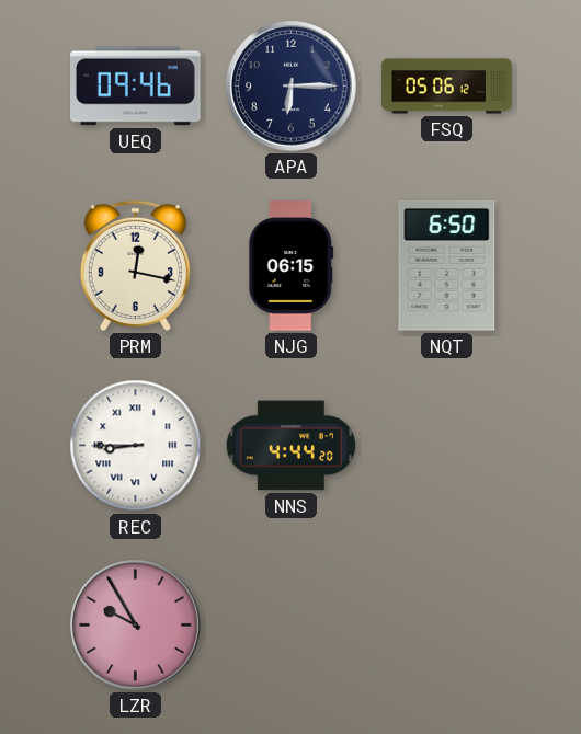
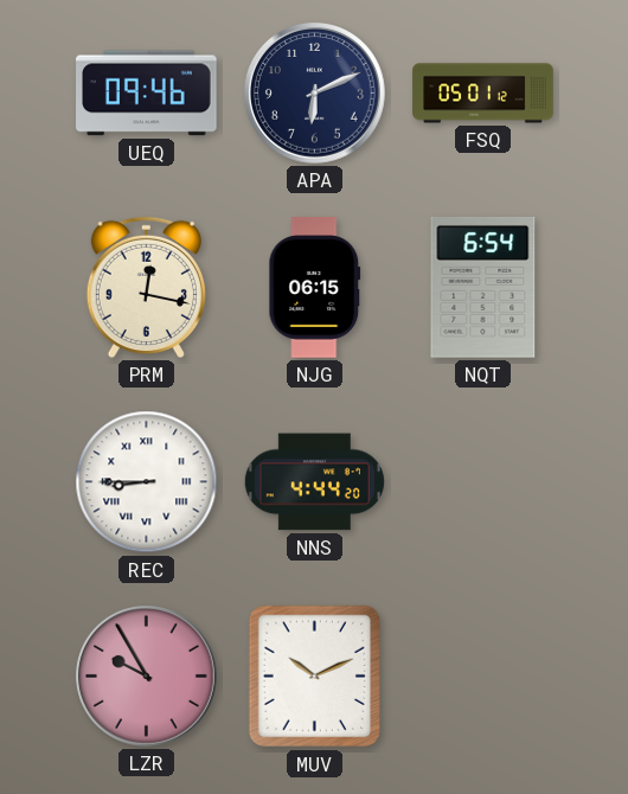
APA: 6:15 -> 6:11 (315, 94)
FSQ: 05:06 -> 05:01 (483, 94)
NQT: 6:50 -> 6:54 (483, 288)
MUV: none -> 10:11 (314, 677)
